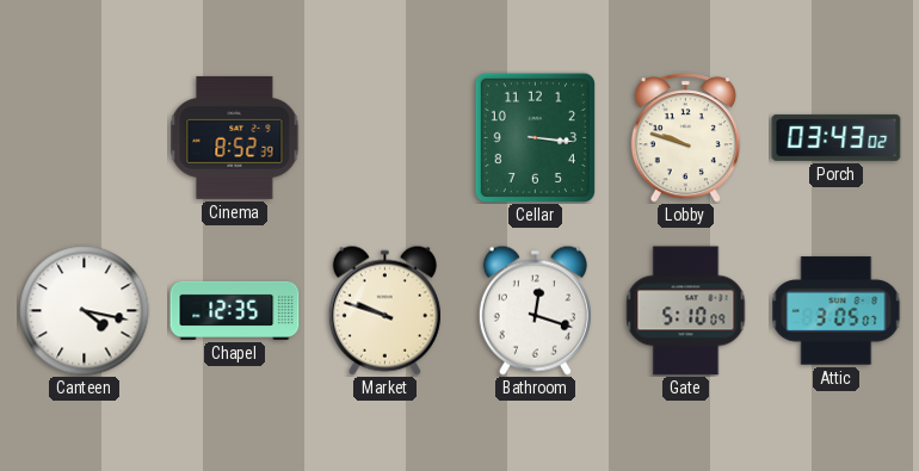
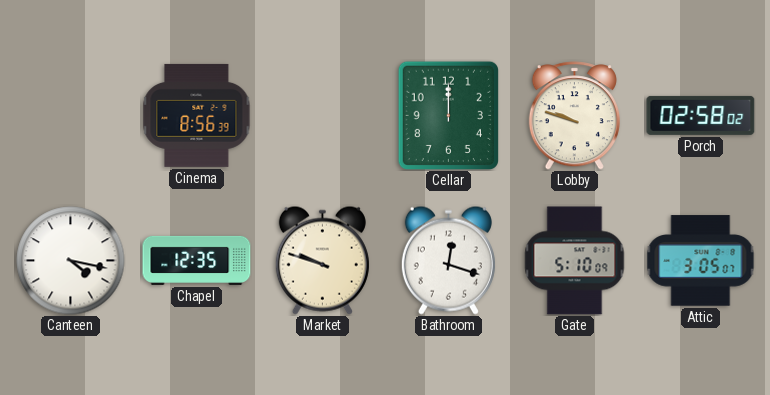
Cinema: 8:52 -> 8:56 (197, 115)
Cellar: 3:16 -> 12:00 (448, 115)
Porch: 03:43 -> 02:58 (701, 115)
